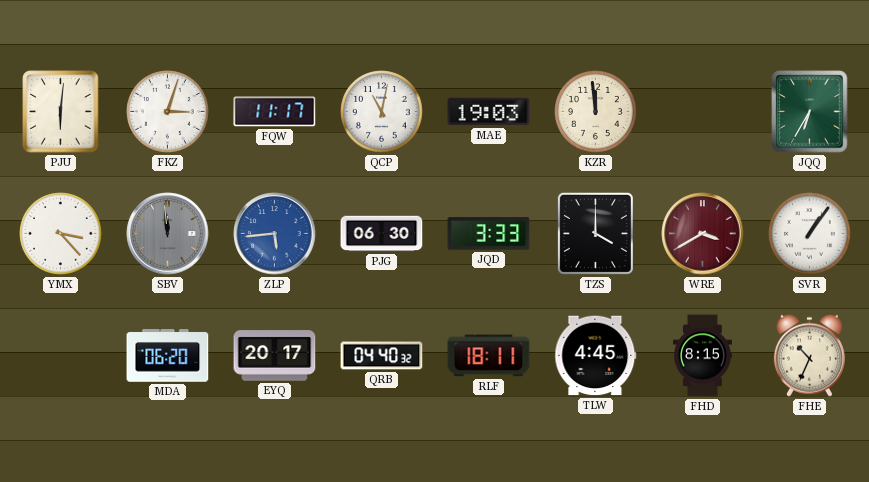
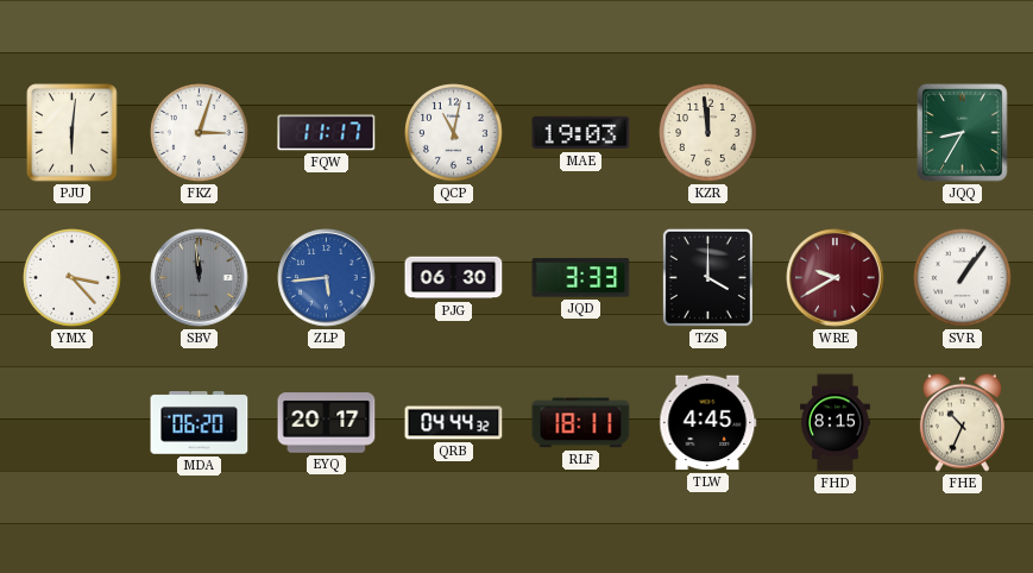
JQQ: 6:35 -> 8:35 (963, 133)
WRE: 3:40 -> 9:40 (836, 278)
QRB: 04:40 -> 04:44 (454, 423)
